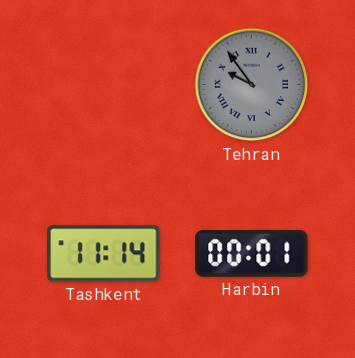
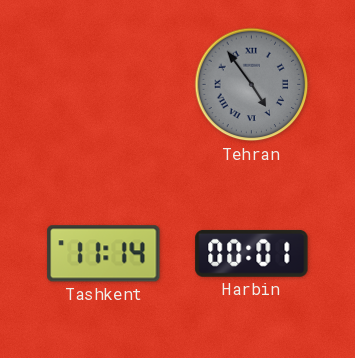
Tehran: 9:54 -> 4:54 (252, 85)
